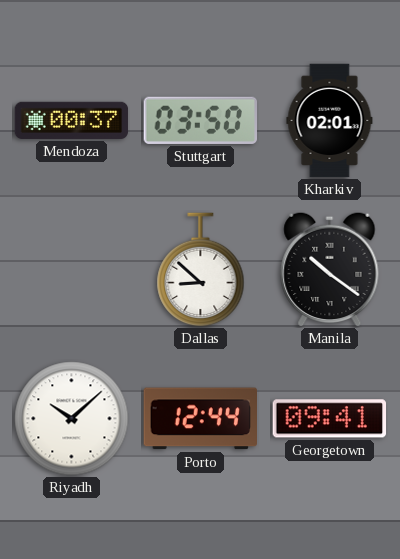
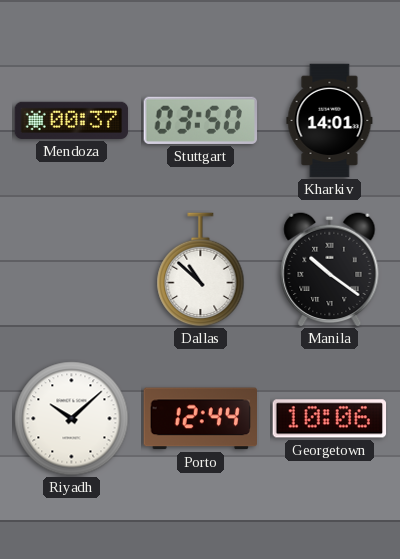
Kharkiv: 02:01 -> 14:01 (330, 121)
Dallas: 8:52 -> 10:52 (201, 270)
Georgetown: 09:41 -> 10:06 (329, 419)
